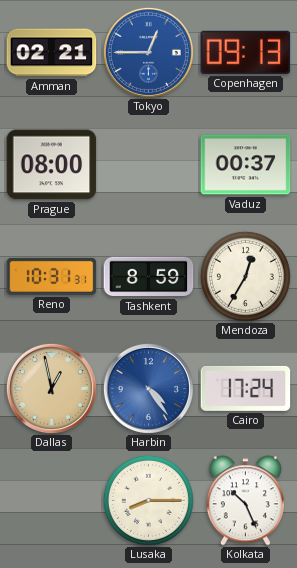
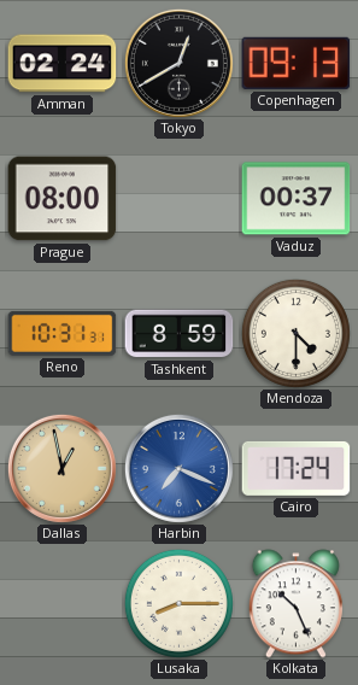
Amman: 02:21 -> 02:24 (63, 64)
Tokyo: 12:45 -> 12:40 (178, 63)
Tokyo dial: blue -> black (178, 63)
Mendoza: 12:35 -> 4:30 (295, 333)
Harbin: 4:24 -> 7:19 (178, 468)
